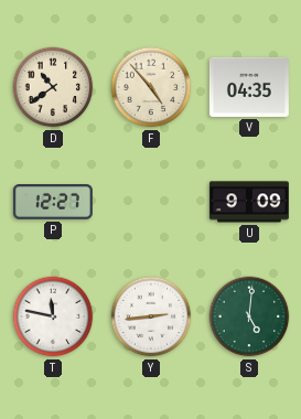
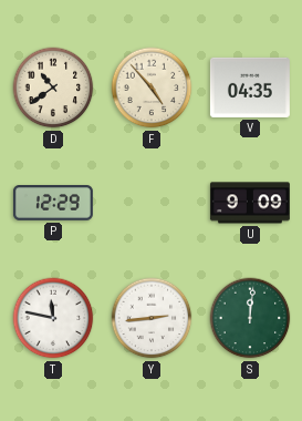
P: 12:27 -> 12:29 (53, 203)
S: 5:01 -> 12:01 (250, 318)
